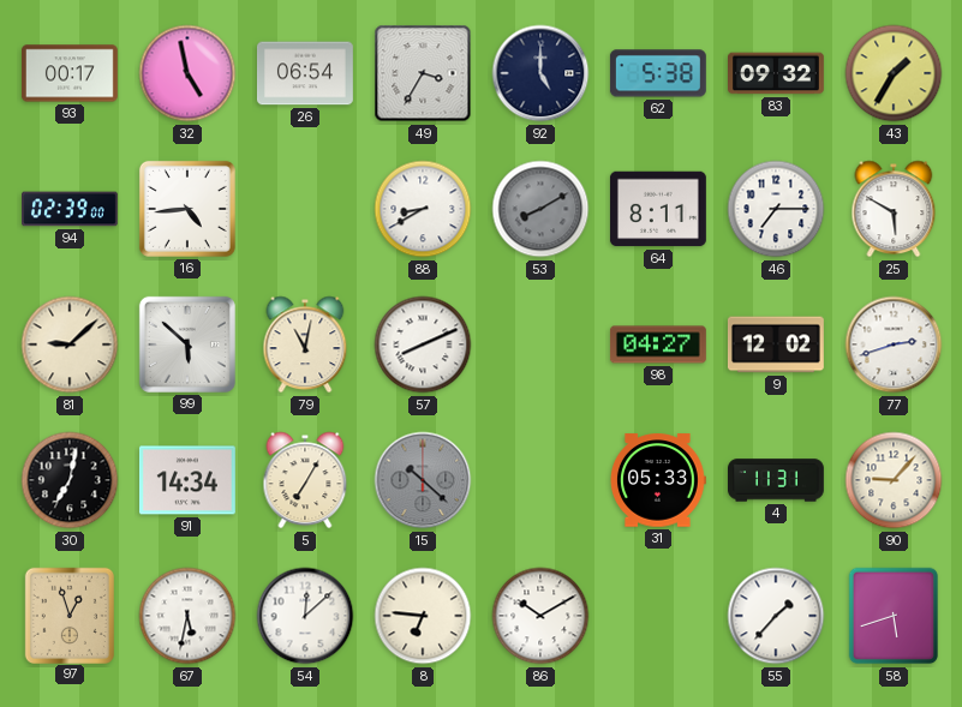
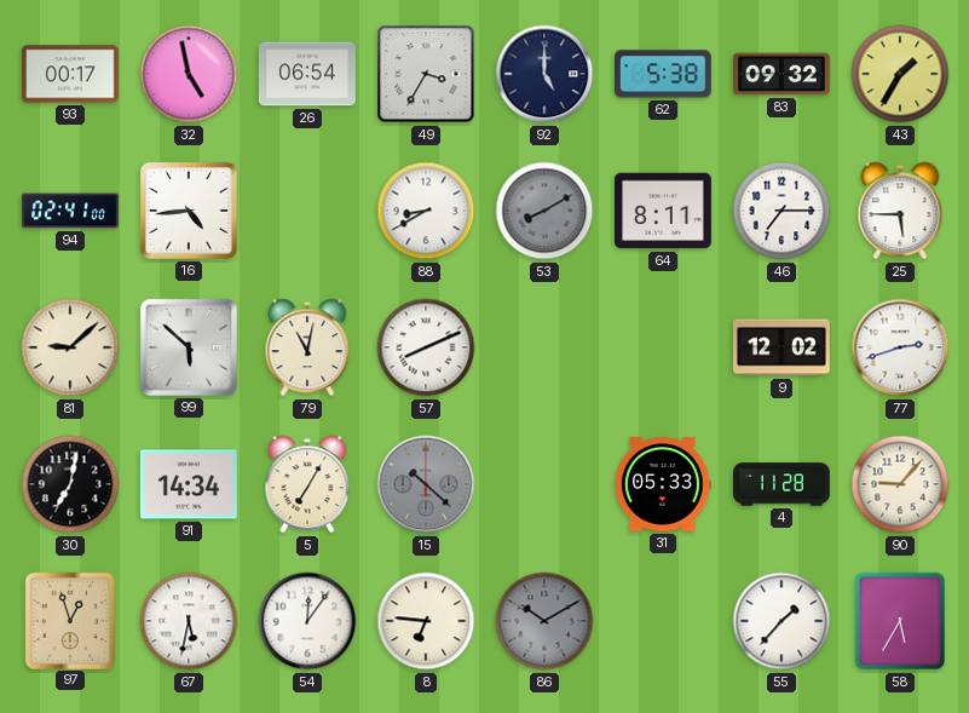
94: 02:39 -> 02:41 (71, 211)
25: 5:50 -> 5:45 (900, 211)
98: 04:27 -> none (658, 344)
4: 11:31 -> 11:28 (783, 484)
54: 12:08 -> 12:06 (307, 621)
86 dial: white -> grey (544, 621)
58: 5:42 -> 5:35 (900, 621)
